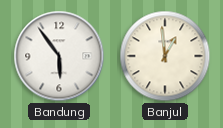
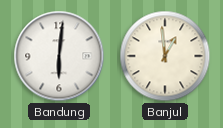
Bandung: 5:54 -> 6:01 (59, 56)
